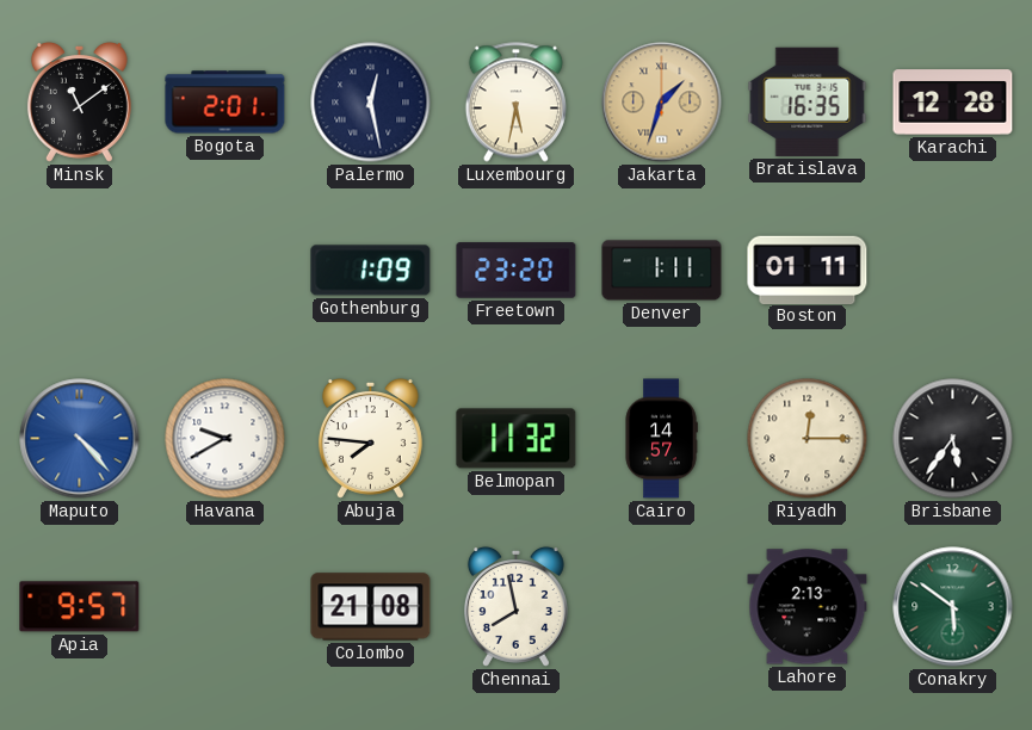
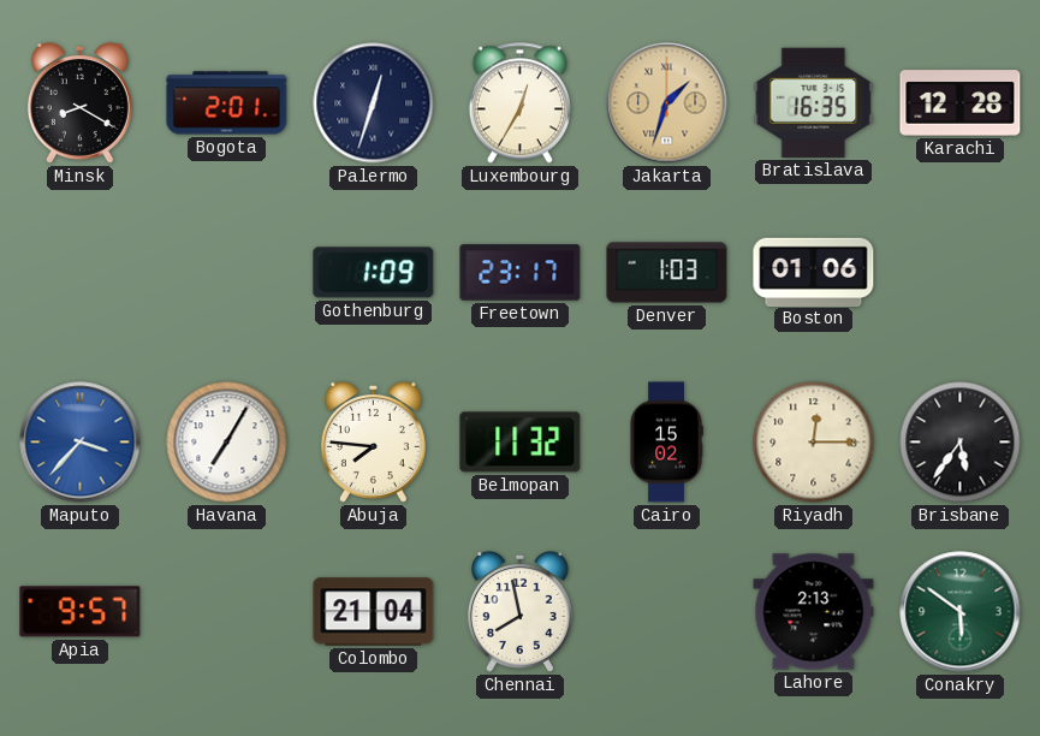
Minsk: 11:09 -> 8:20 (79, 102)
Palermo: 12:28 -> 12:33 (374, 103)
Luxembourg: 5:32 -> 12:35 (519, 103)
Freetown: 23:20 -> 23:17 (521, 273)
Denver: 1:11 -> 1:03 (667, 273)
Boston: 01:11 -> 01:06 (814, 272)
Maputo: 4:23 -> 3:37 (81, 443)
Havana: 9:40 -> 7:05 (227, 443)
Cairo: 14:57 -> 15:02 (666, 443)
Colombo: 21:08 -> 21:04 (374, 612)
